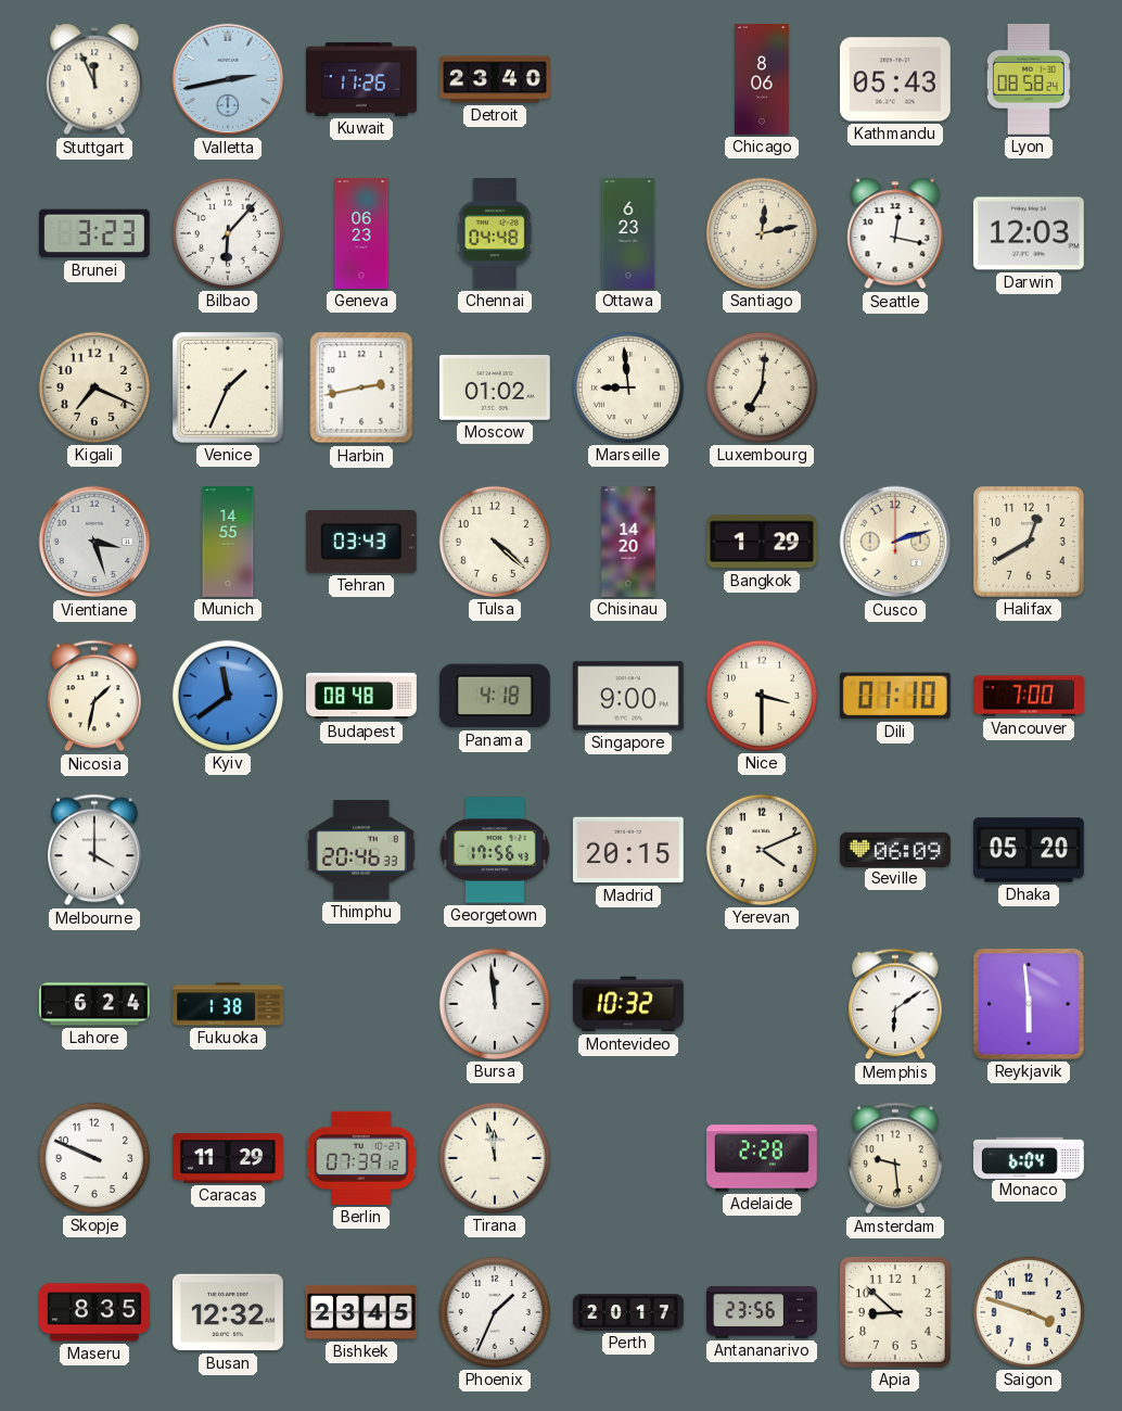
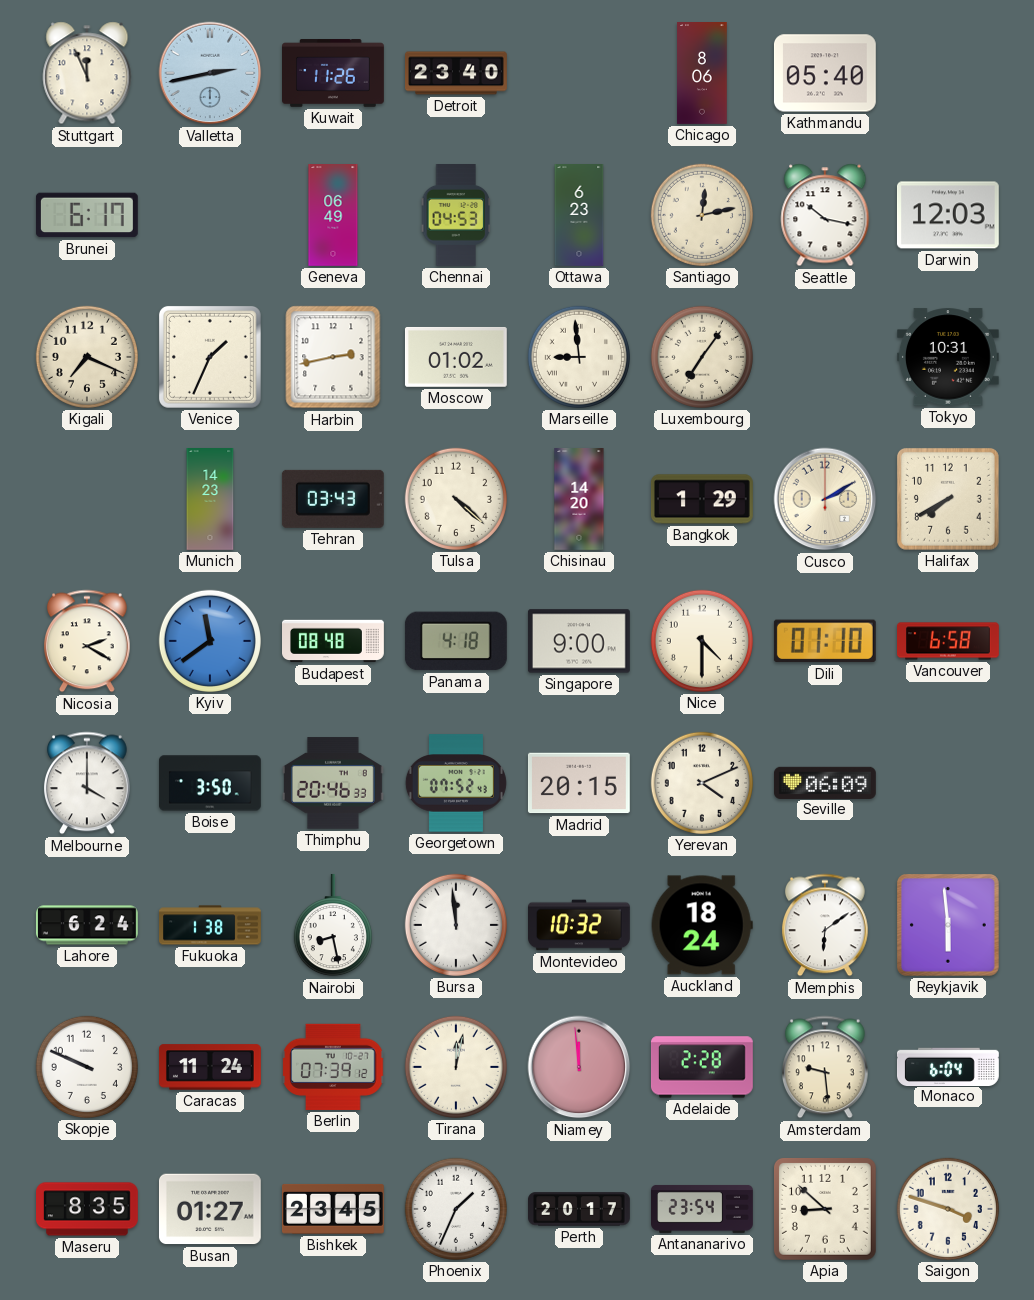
Kathmandu: 05:43 -> 05:40 (825, 73)
Lyon: 08:58 -> none (1029, 79)
Brunei: 3:23 -> 6:17 (87, 215)
Bilbao: 6:07 -> none (228, 233)
Geneva: 06:23 -> 06:49 (333, 216)
Chennai: 04:48 -> 04:53 (456, 216)
Seattle: 12:17 -> 10:17 (825, 215)
Luxembourg: 7:01 -> 7:06 (702, 357)
Tokyo: none -> 10:31 (948, 357)
Vientiane: 3:27 -> none (94, 542)
Munich: 14:55 -> 14:23 (210, 500)
Cusco: 2:12 -> 2:10 (825, 499)
Halifax: 12:40 -> 7:40 (948, 499)
Nicosia: 1:32 -> 2:20 (87, 641)
Nice: 3:30 -> 4:30 (702, 641)
Vancouver: 7:00 -> 6:58 (949, 641)
Boise: none -> 3:50 (211, 783)
Georgetown: 17:56 -> 07:52 (456, 783)
Dhaka: 05:20 -> none (1029, 850)
Nairobi: none -> 8:28 (333, 925)
Auckland: none -> 18:24 (702, 925)
Caracas: 11:29 -> 11:24 (210, 1067)
Tirana: 11:58 -> 12:02 (456, 1067)
Niamey: none -> 11:59 (579, 1067)
Busan: 12:32 -> 01:27 (210, 1209)
Antananarivo: 23:56 -> 23:54 (703, 1209)
